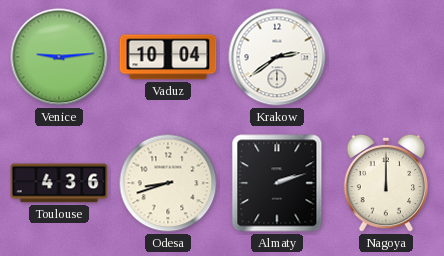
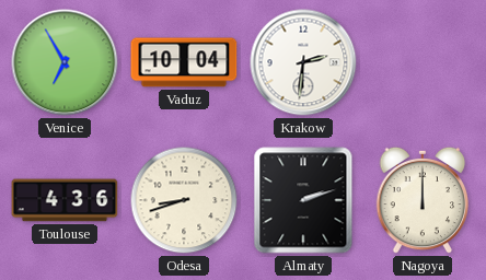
Venice: 9:14 -> 6:55 (65, 62)
Krakow: 2:39 -> 2:31 (303, 62)
